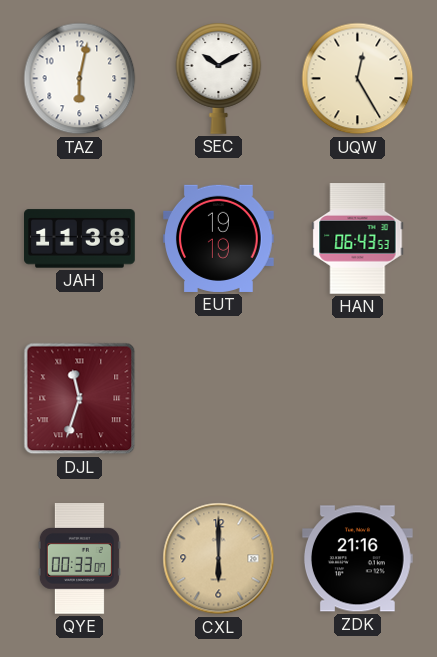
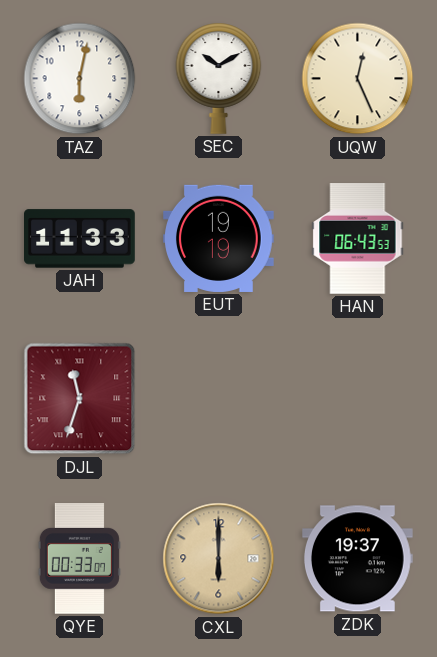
UQW: 12:25 -> 12:26 (358, 79)
JAH: 11:38 -> 11:33 (80, 239)
ZDK: 21:16 -> 19:37 (357, 559)
